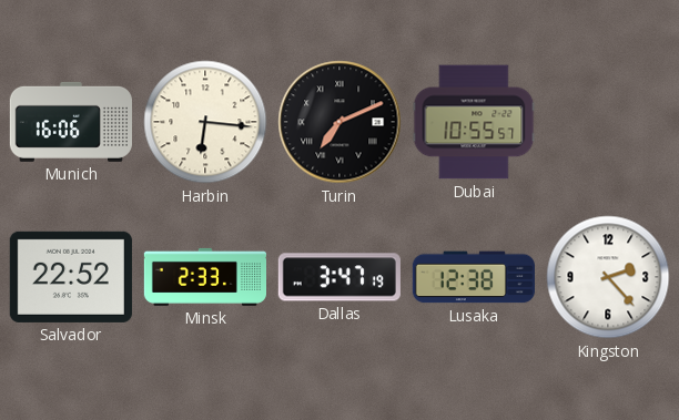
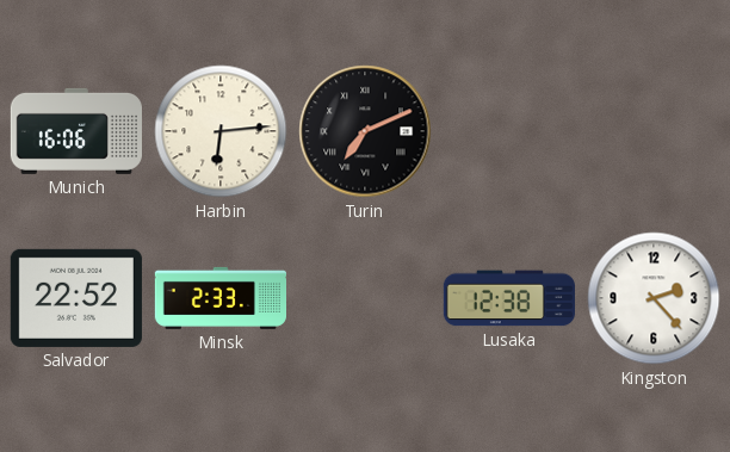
Harbin: 6:16 -> 6:14 (221, 131)
Dubai: 10:55 -> none (474, 122)
Dallas: 3:47 -> none (339, 277)
